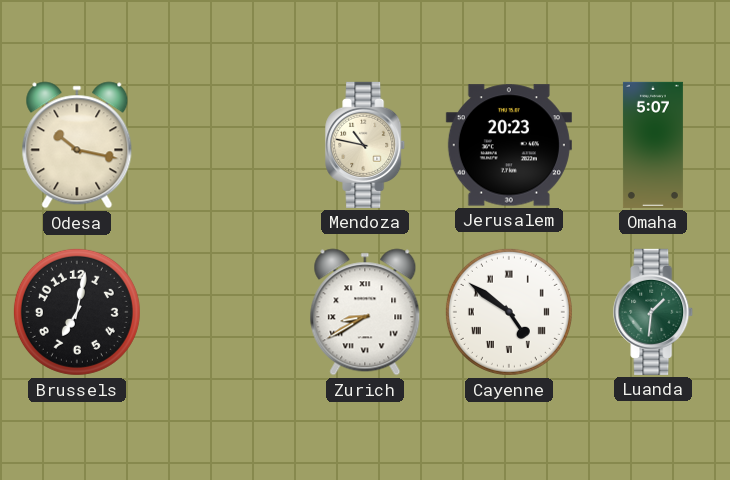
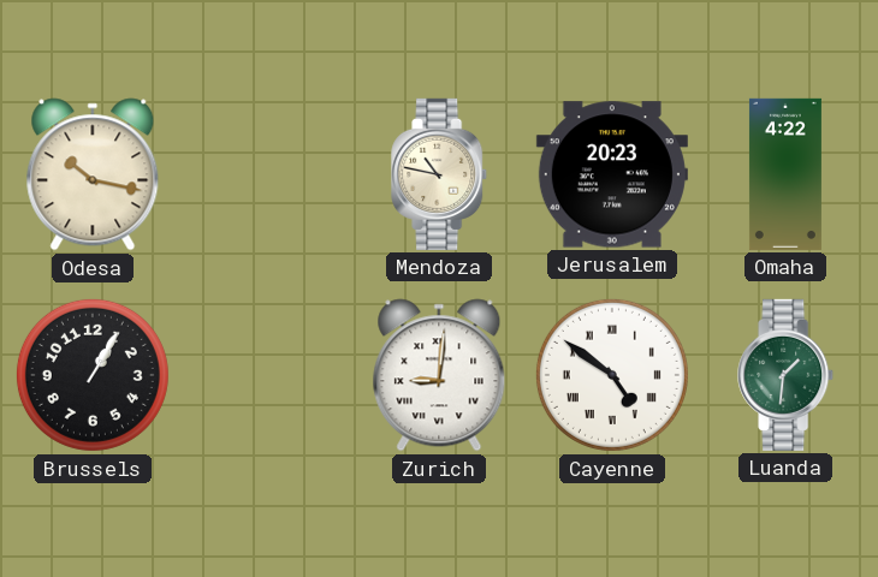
Omaha: 5:07 -> 4:22 (785, 174)
Brussels: 7:02 -> 1:05 (93, 375)
Zurich: 8:40 -> 9:01 (439, 375)
